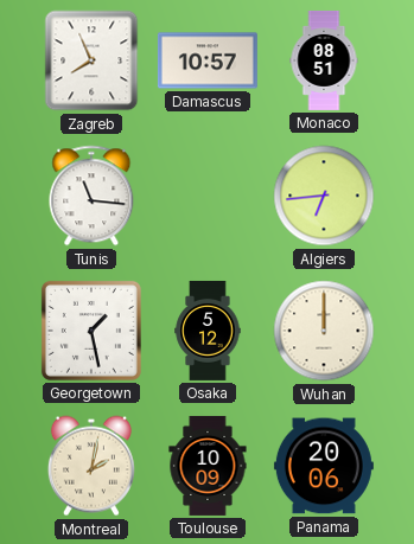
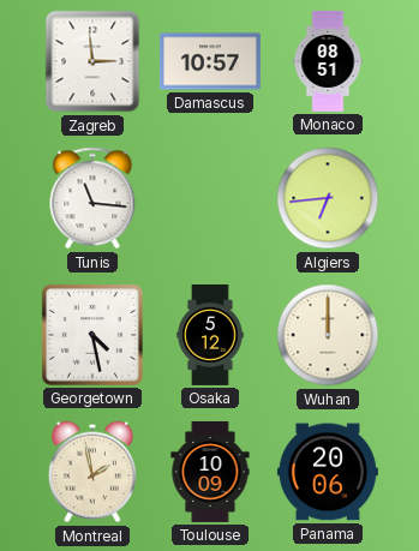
Zagreb: 7:56 -> 2:59 (92, 61)
Georgetown: 1:28 -> 4:28 (92, 335)
Montreal: 2:02 -> 1:58 (92, 472)
